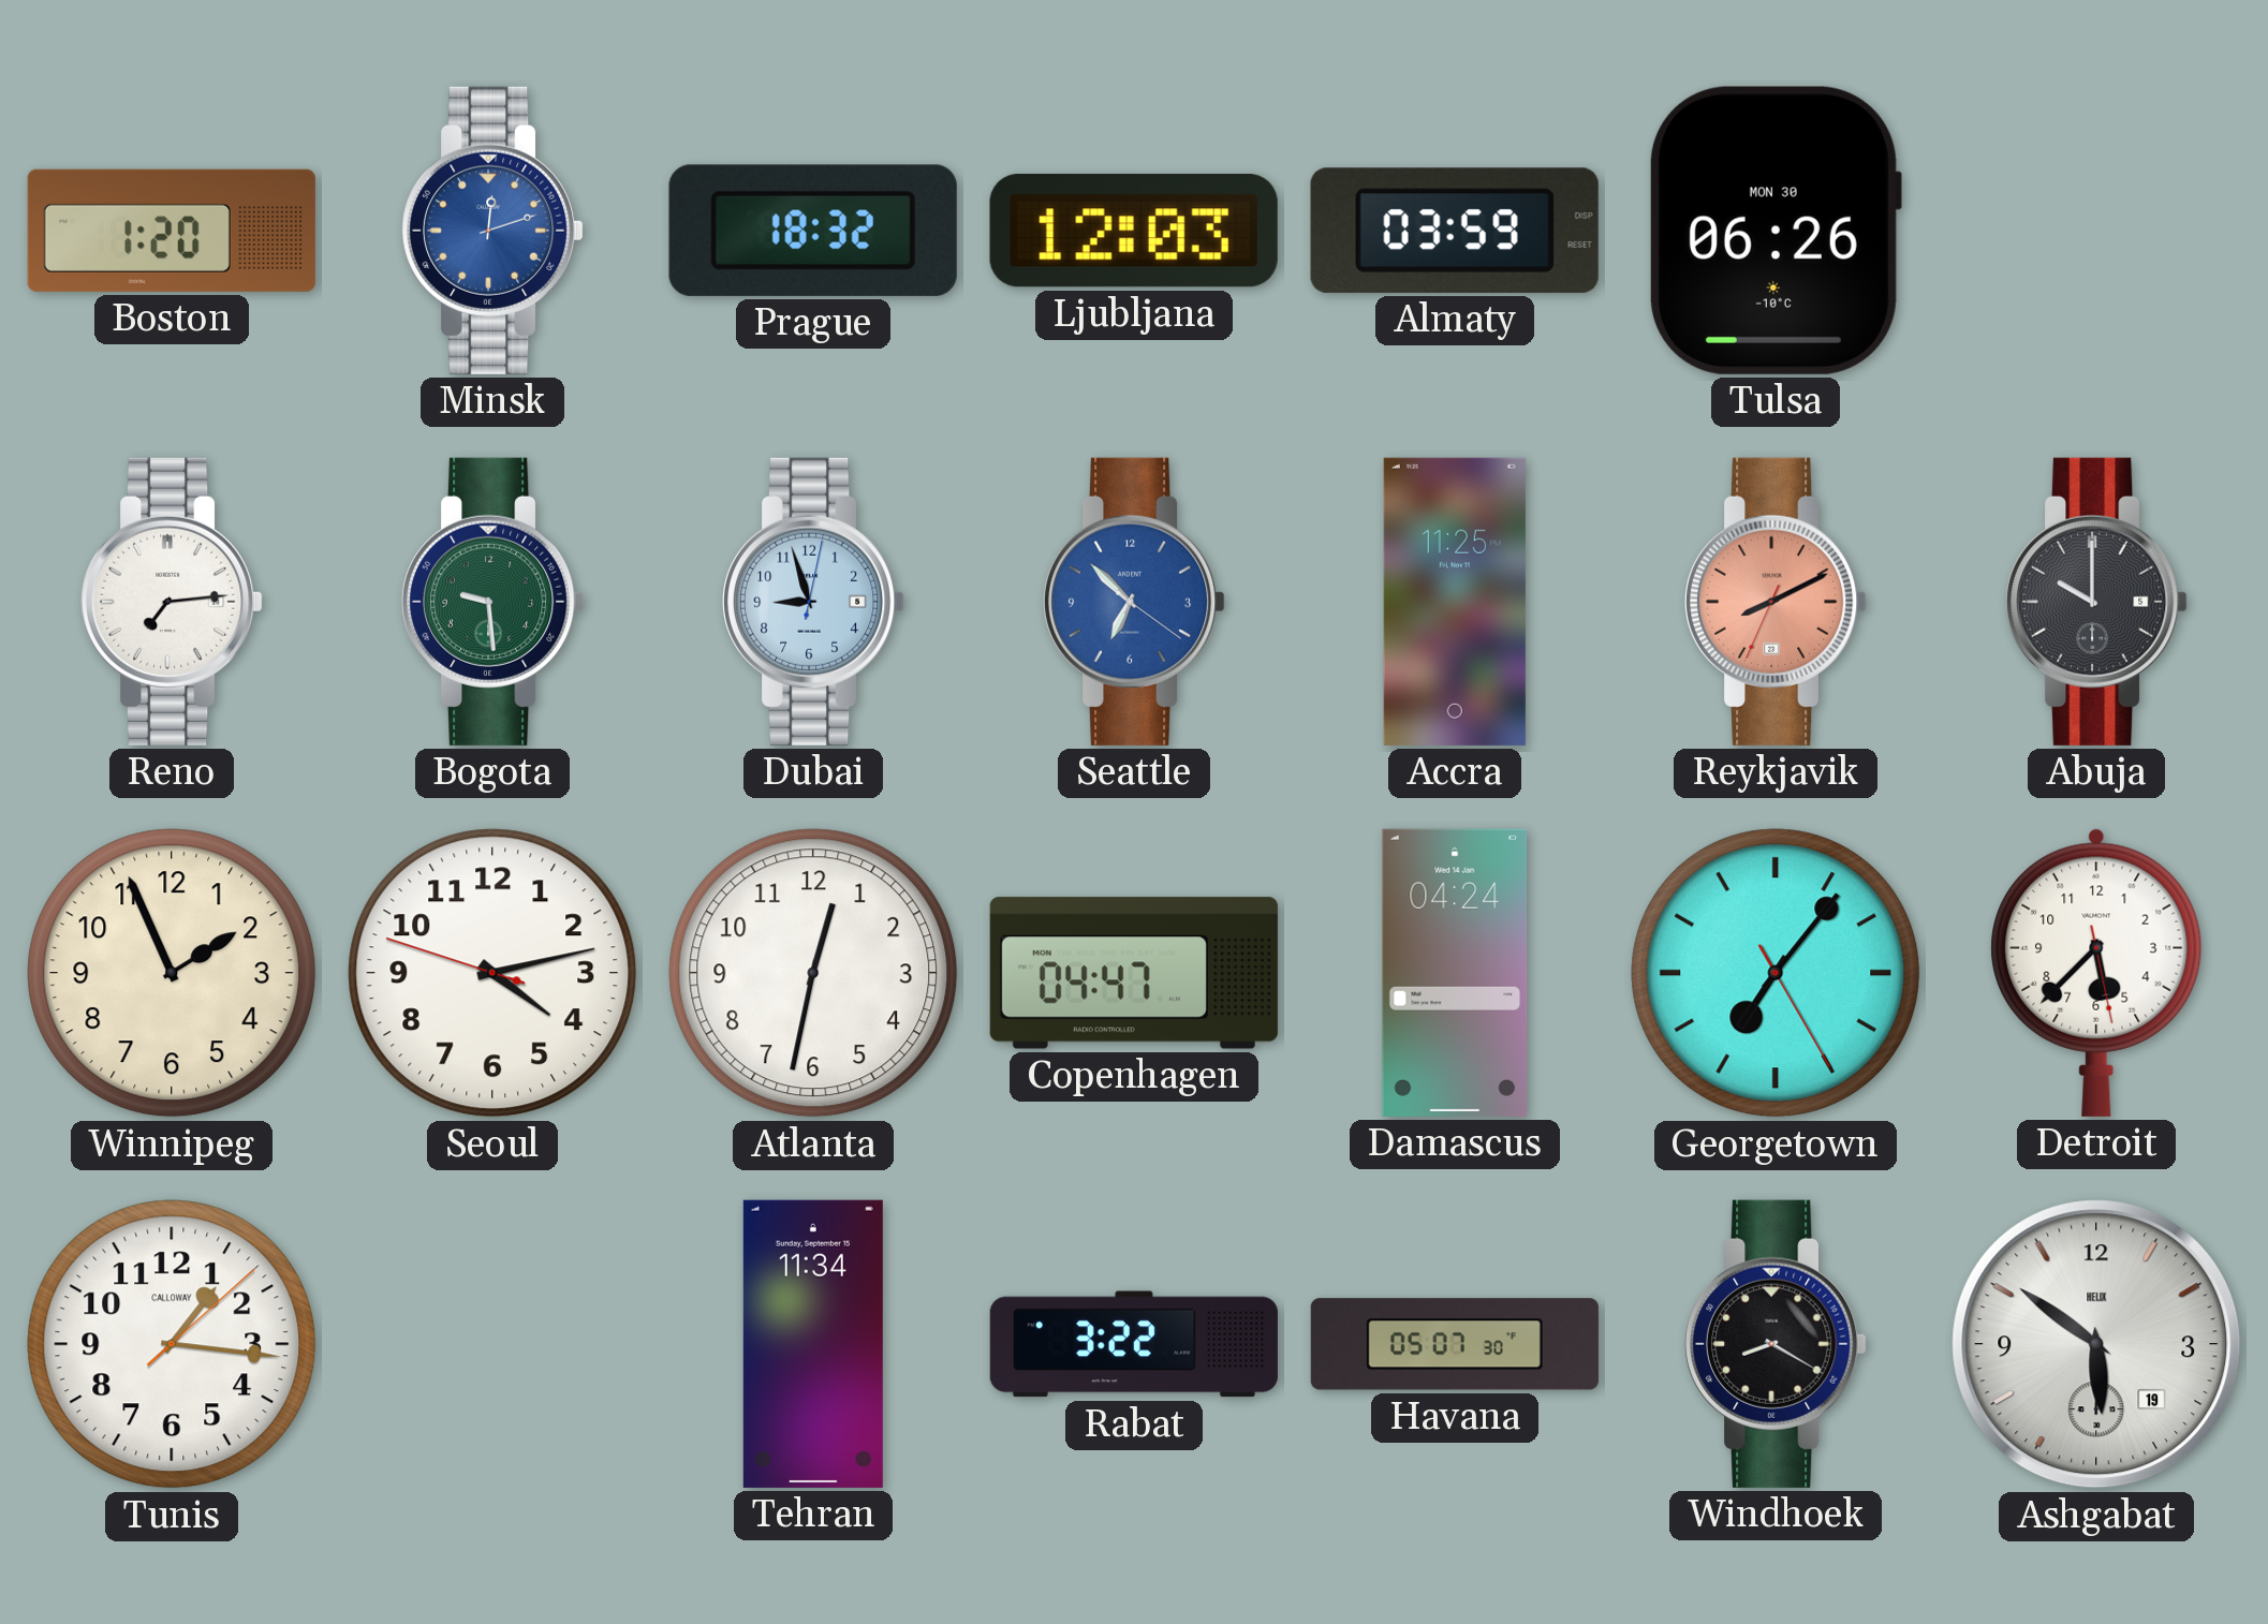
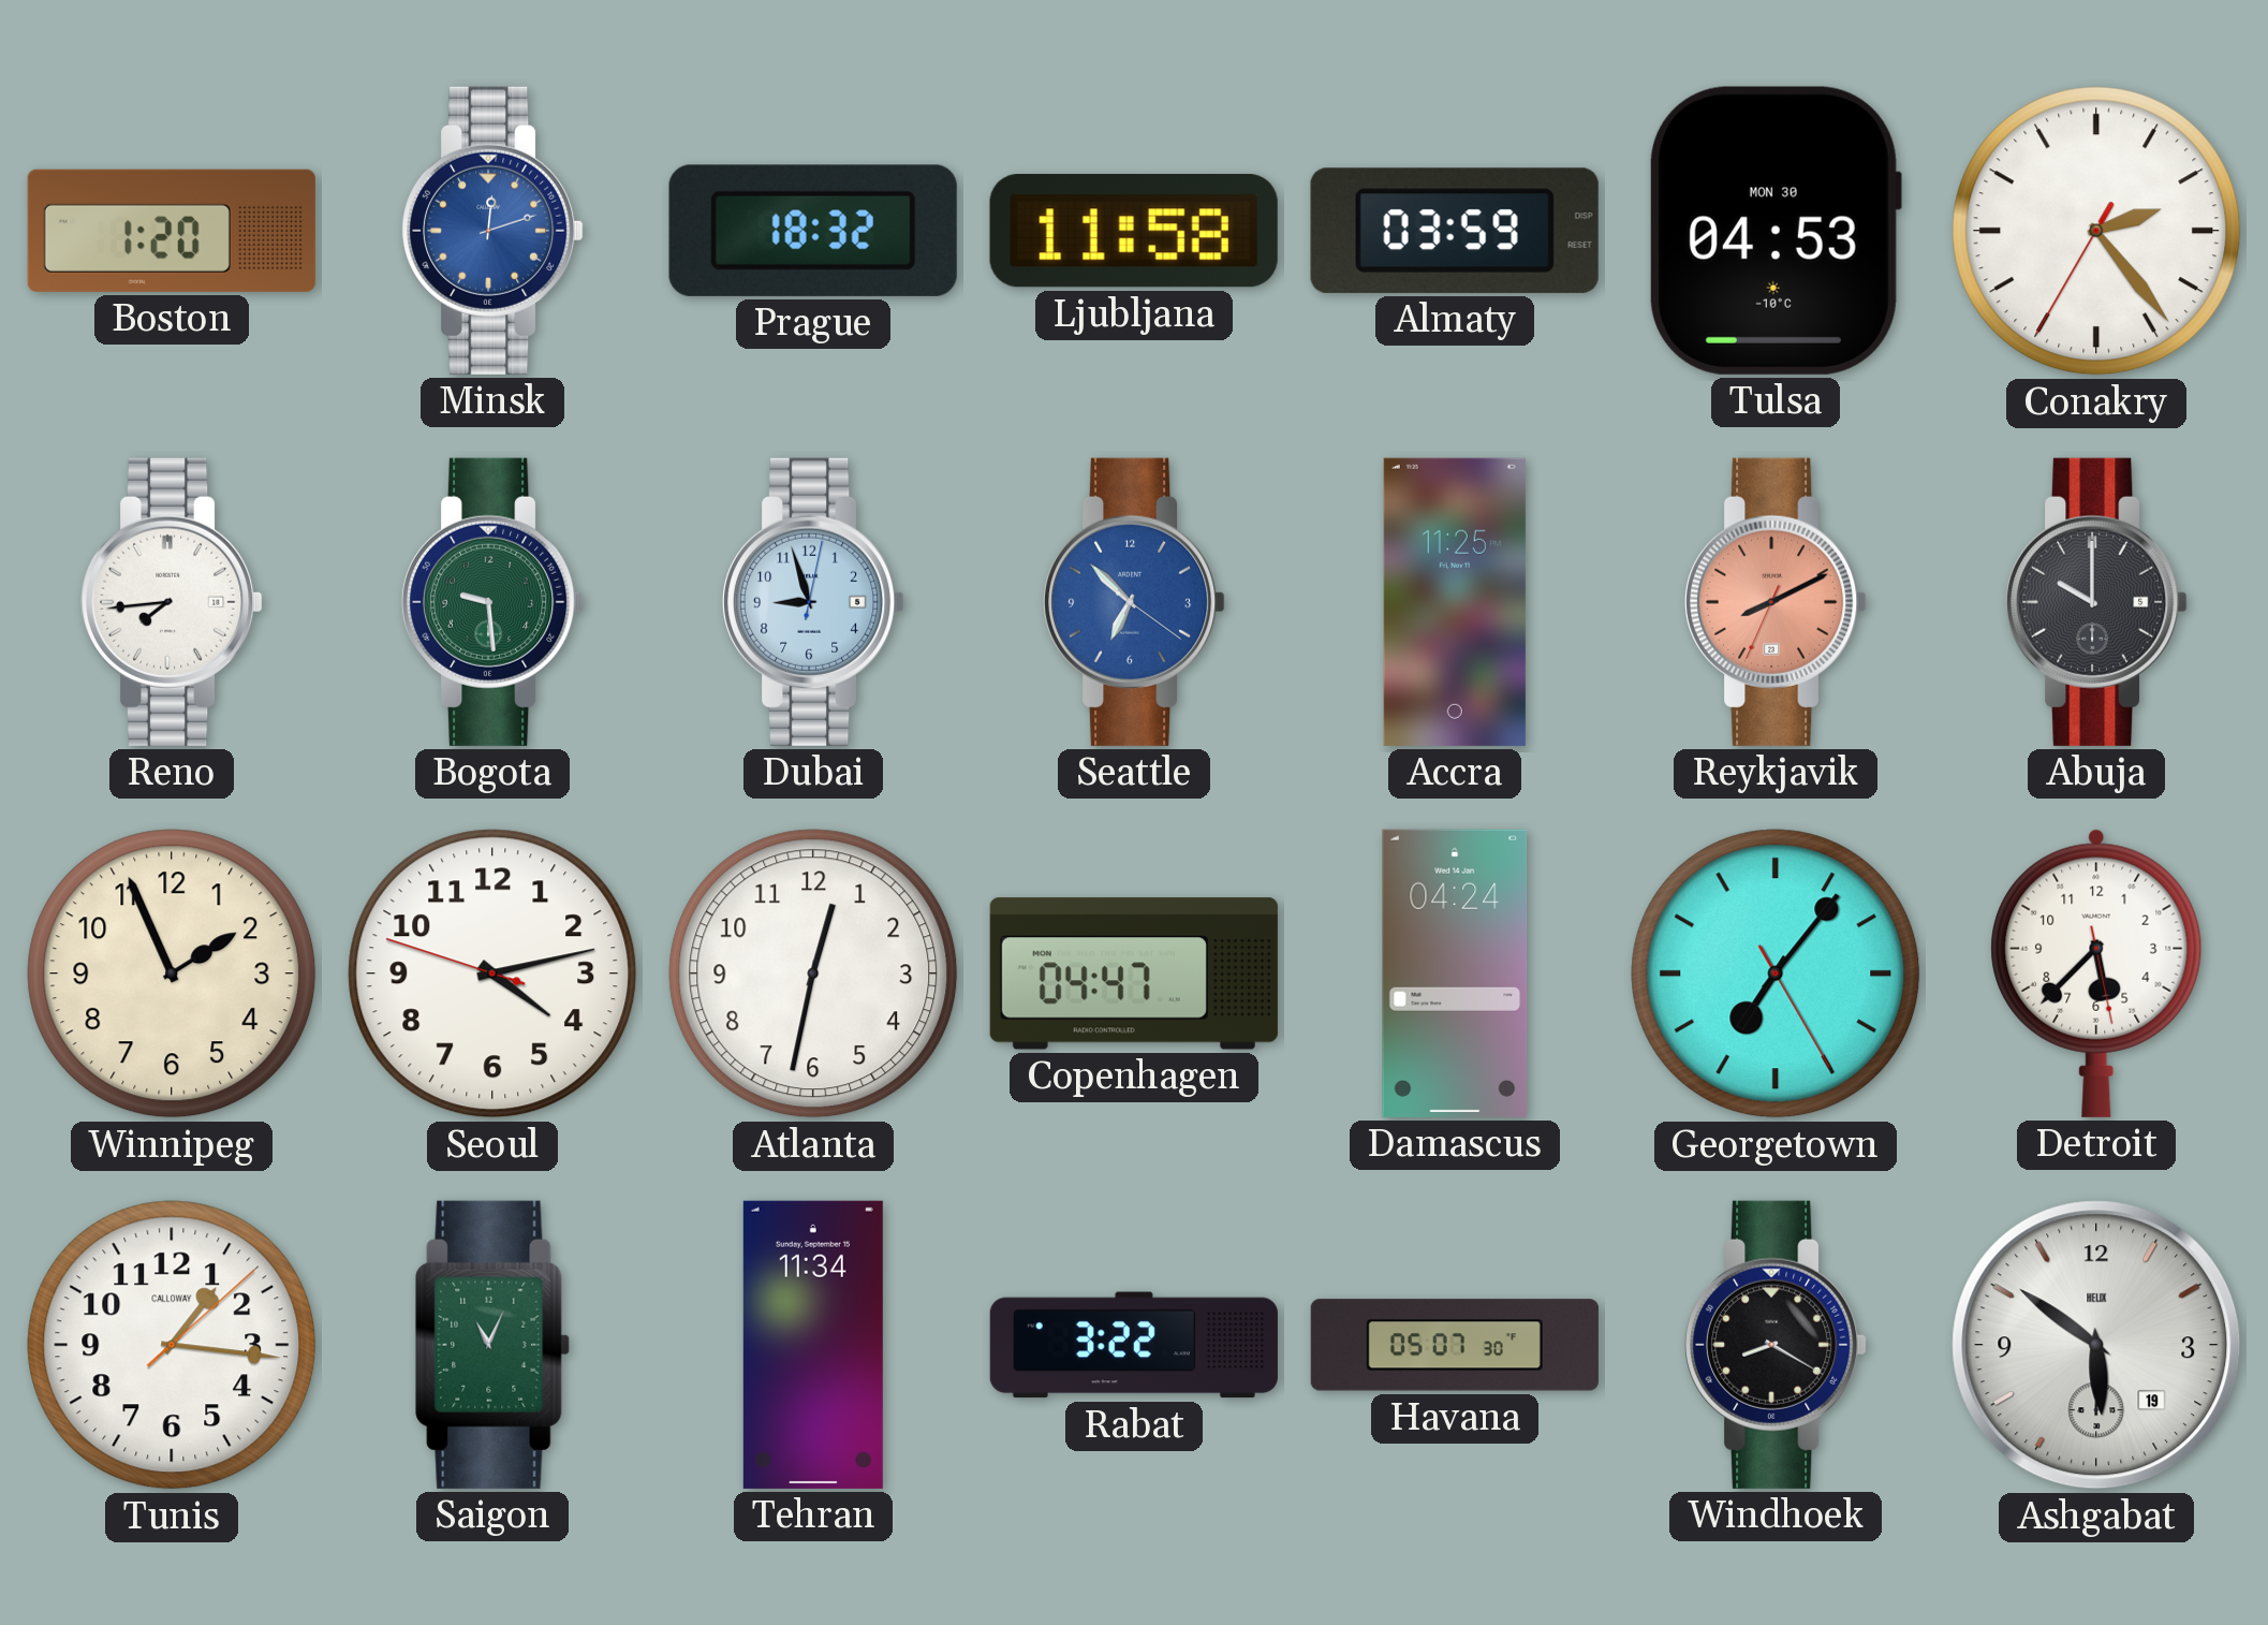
Ljubljana: 12:03 -> 11:58 (1134, 231)
Tulsa: 06:26 -> 04:53 (1774, 231)
Conakry: none -> 2:23 (2096, 231)
Reno: 7:14 -> 7:44 (172, 602)
Saigon: none -> 11:04 (492, 1345)
